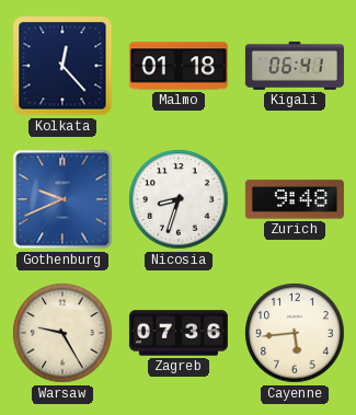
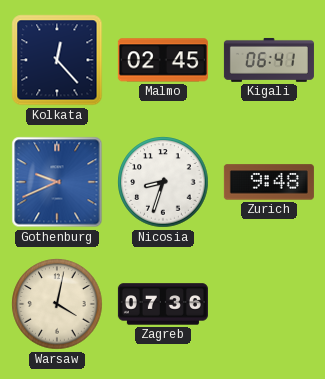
Malmo: 01:18 -> 02:45 (163, 60)
Warsaw: 9:25 -> 4:02 (57, 304)
Cayenne: 5:44 -> none (295, 333)
